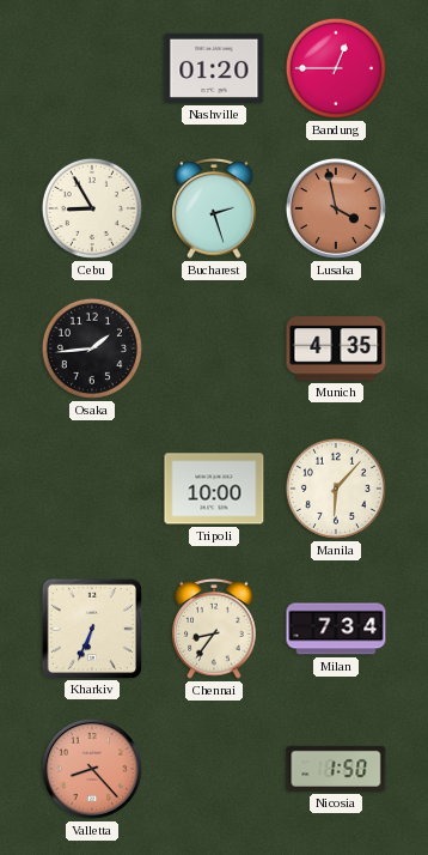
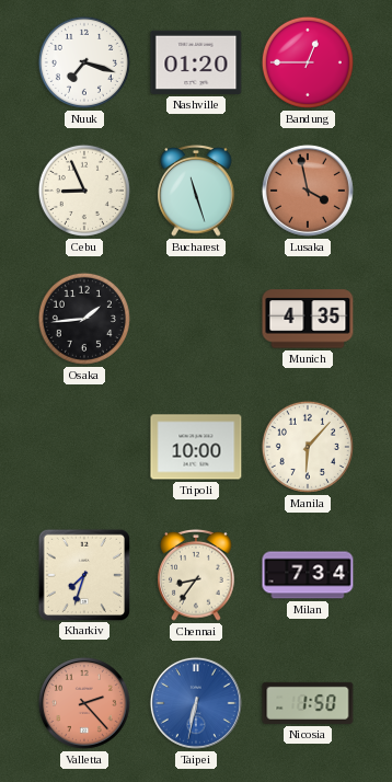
Nuuk: none -> 7:18 (84, 62)
Cebu: 8:55 -> 8:56 (84, 191)
Bucharest: 2:27 -> 11:27 (196, 192)
Kharkiv: 6:34 -> 7:33 (83, 574)
Valletta: 8:23 -> 2:23 (84, 703)
Taipei: none -> 6:32 (196, 703)
